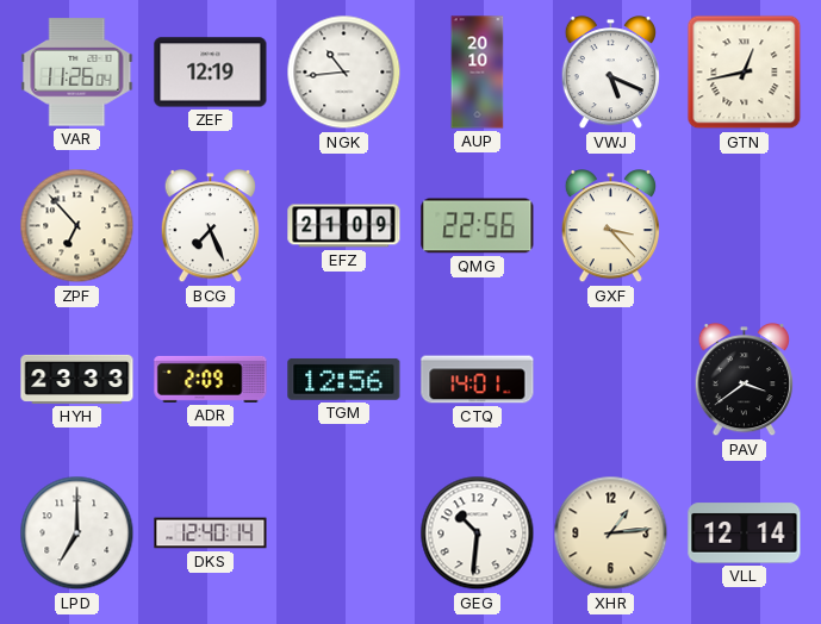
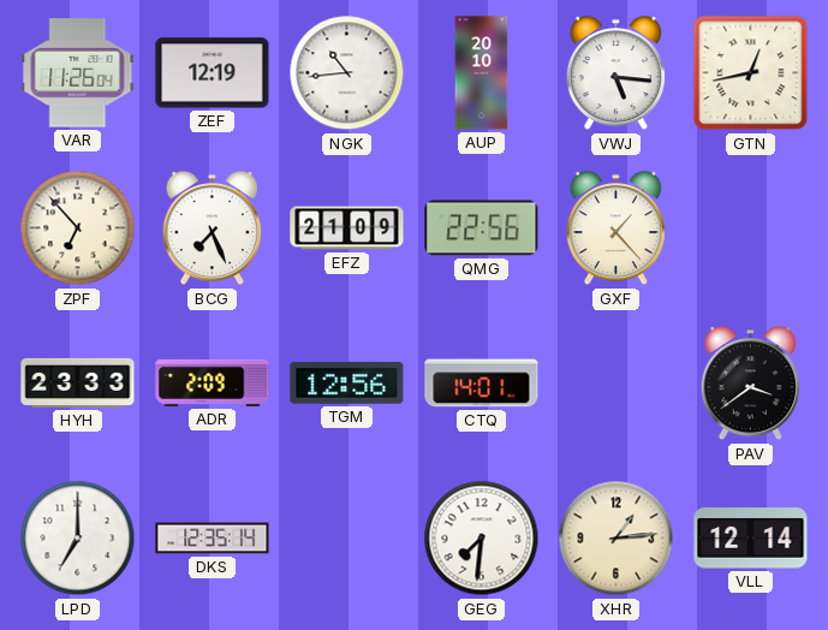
VWJ: 5:19 -> 5:16 (615, 73)
GXF: 3:23 -> 1:23 (615, 228)
DKS: 12:40 -> 12:35 (213, 539)
GEG: 10:31 -> 7:31 (482, 539)
